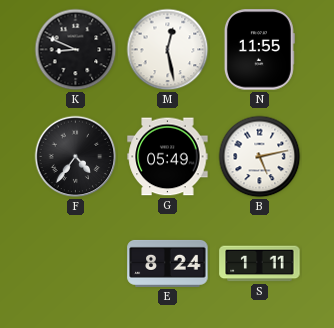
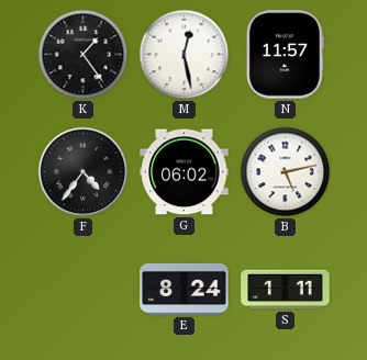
K: 8:49 -> 1:24 (84, 55)
N: 11:55 -> 11:57 (285, 55)
G: 05:49 -> 06:02 (185, 172)
